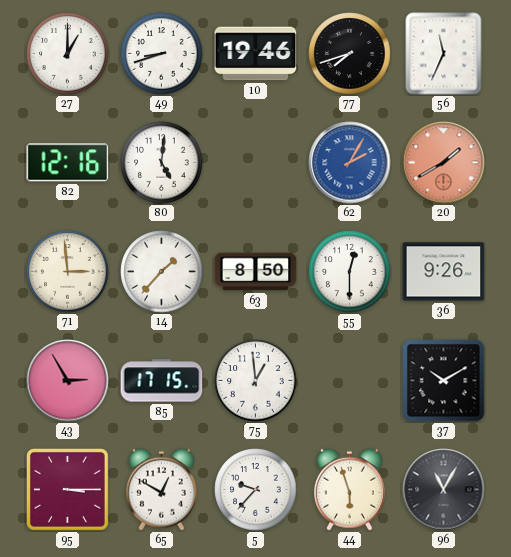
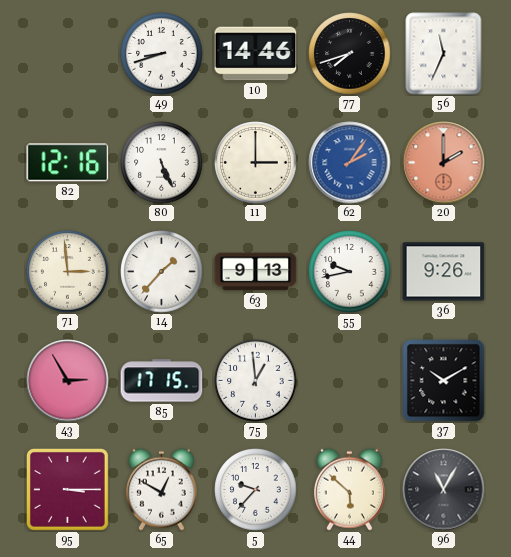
27: 1:00 -> none (68, 54)
10: 19:46 -> 14:46 (256, 54)
80: 5:01 -> 5:26 (162, 163)
11: none -> 3:00 (256, 163)
62: 2:05 -> 2:06 (350, 163)
20: 1:40 -> 2:00 (444, 163)
63: 8:50 -> 9:13 (256, 272)
55: 12:30 -> 9:43 (350, 272)
44: 5:57 -> 5:52 (349, 489)
